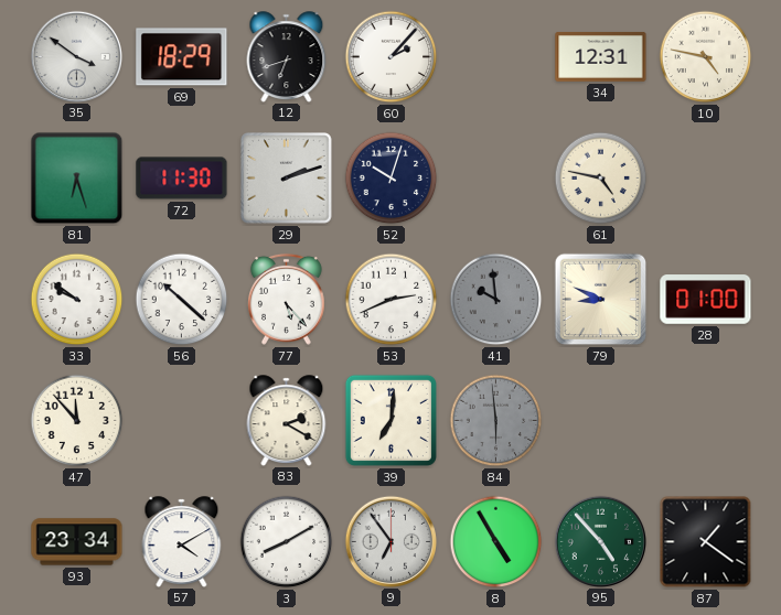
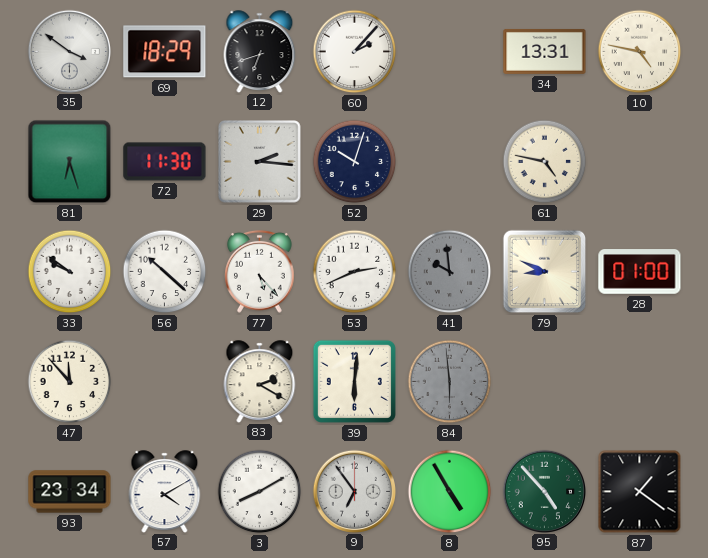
34: 12:31 -> 13:31 (545, 51)
29: 2:12 -> 2:16 (260, 162)
39: 7:01 -> 6:01 (354, 381)
